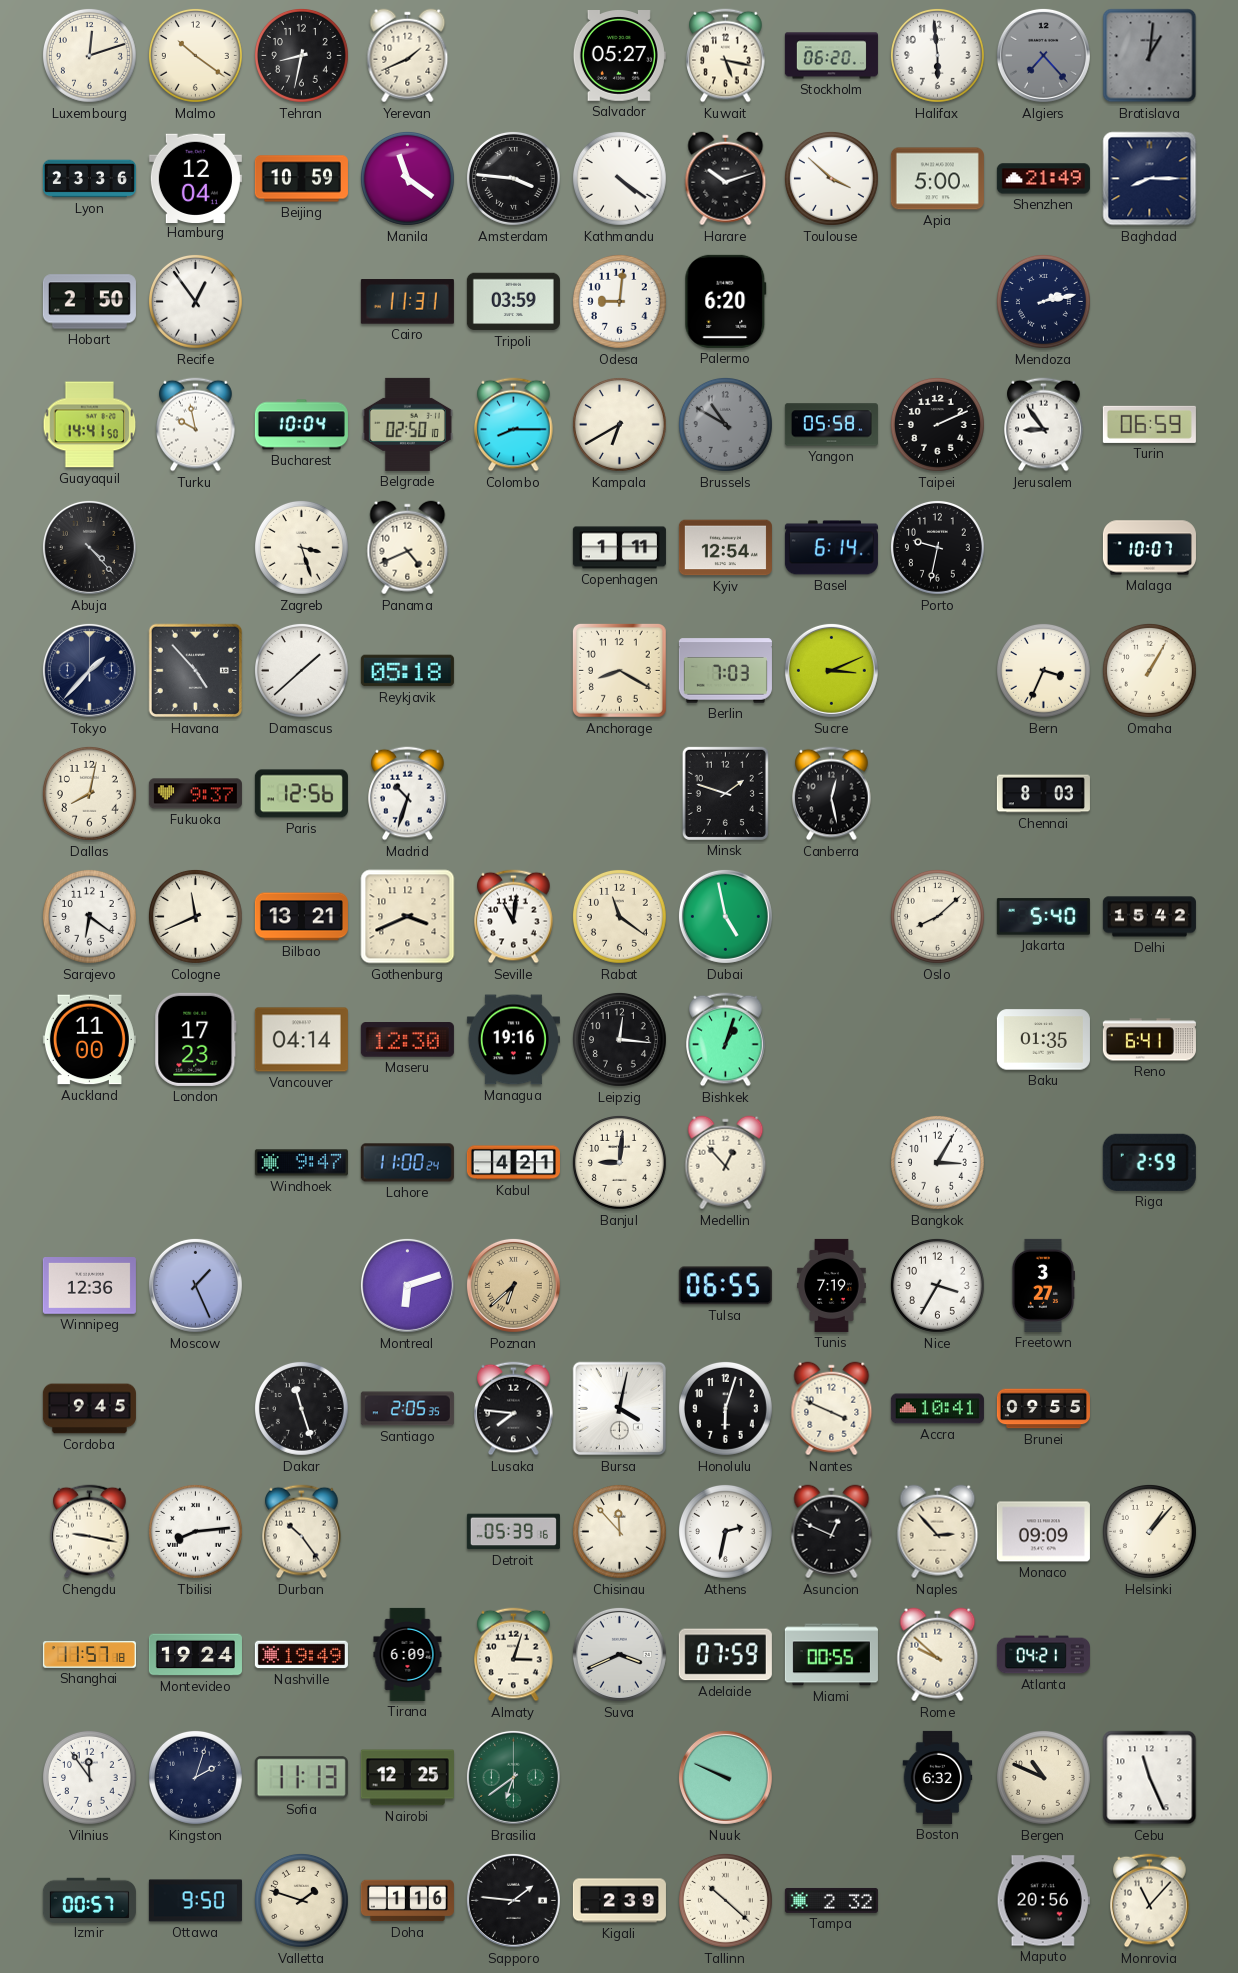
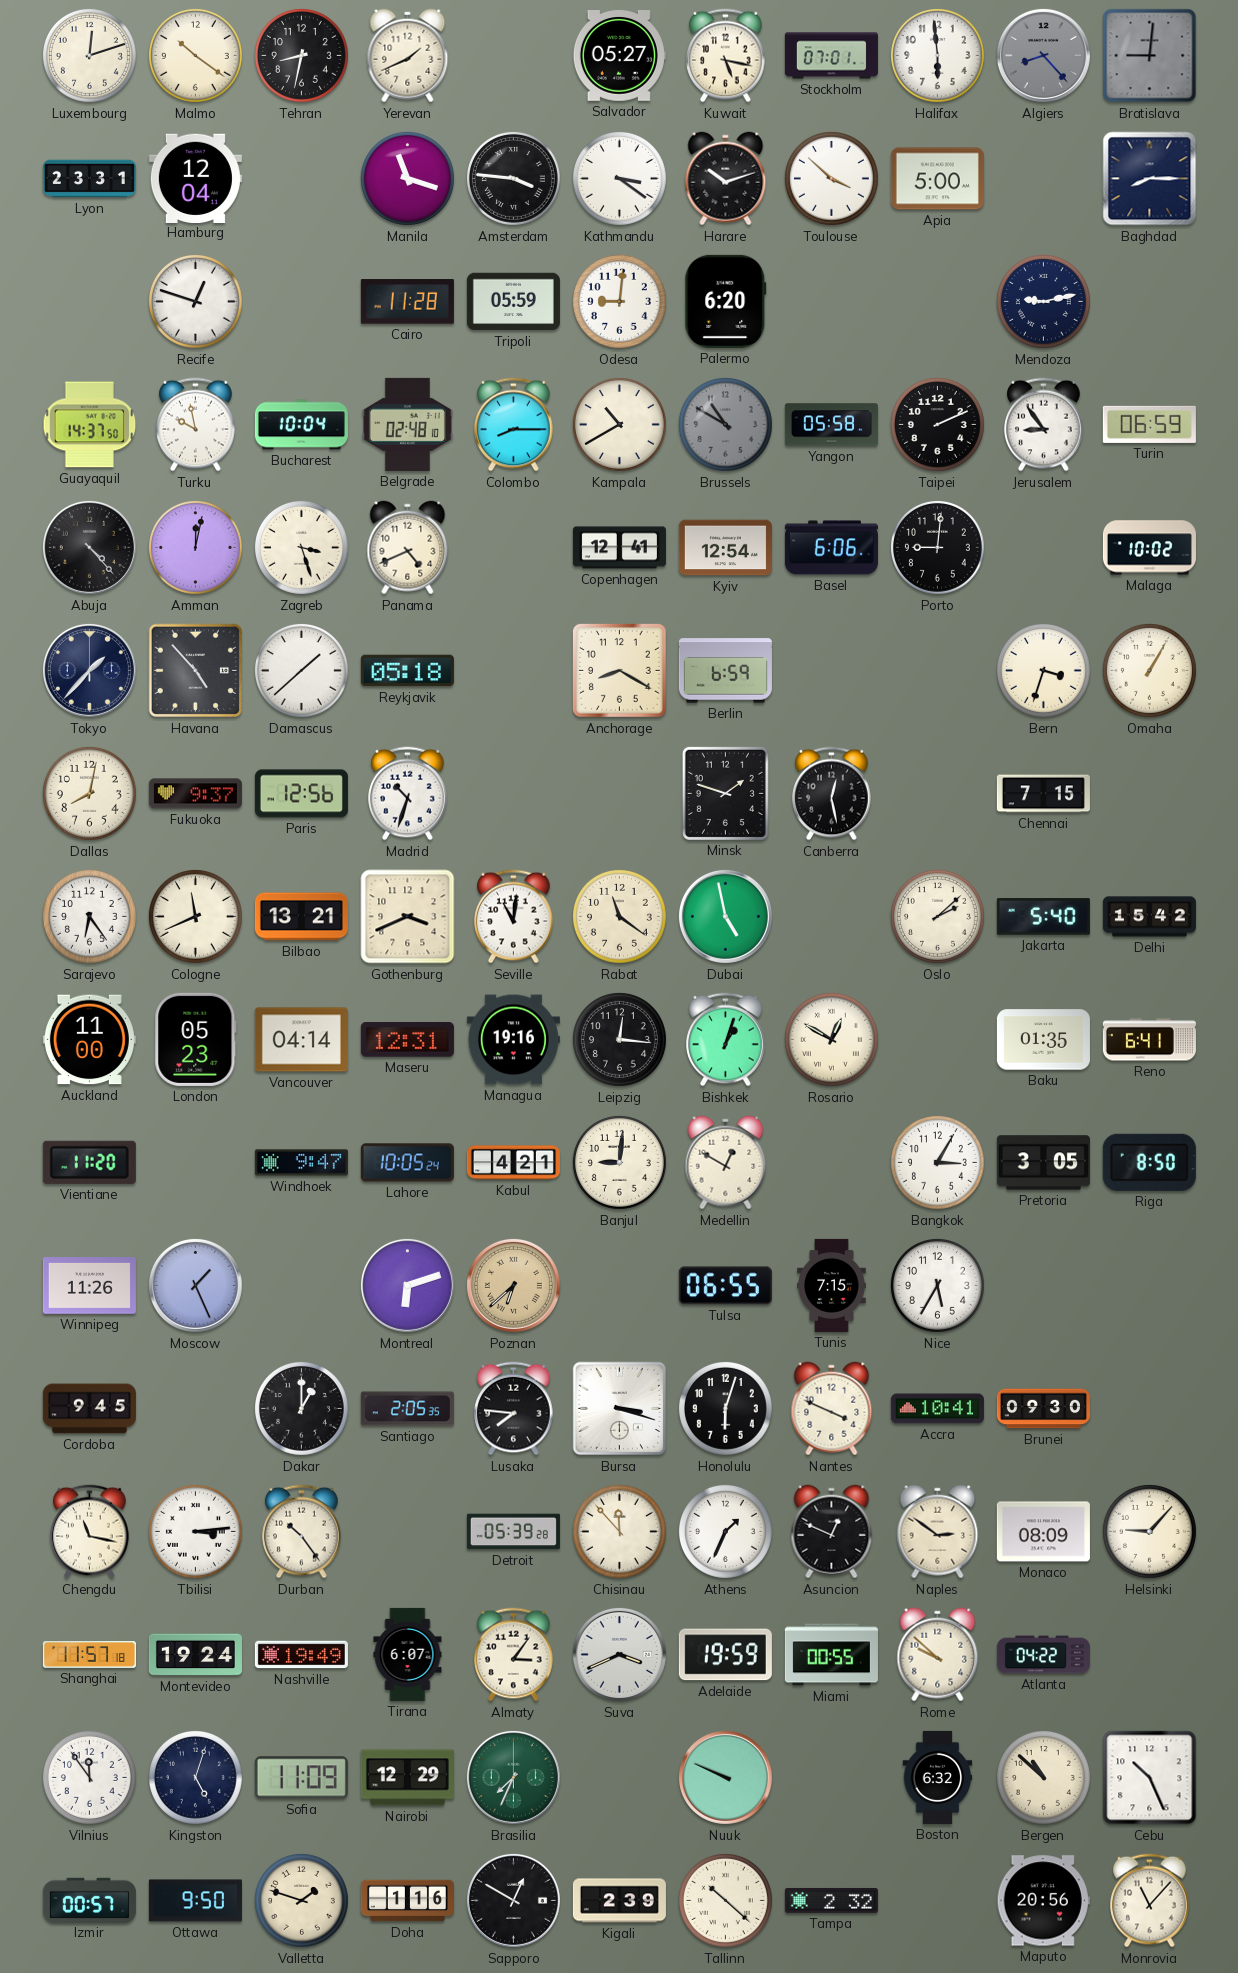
Stockholm: 06:20 -> 07:01 (831, 56)
Algiers: 7:23 -> 8:23 (1043, 55)
Bratislava: 1:01 -> 9:01 (1150, 56)
Lyon: 23:36 -> 23:31 (89, 179)
Beijing: 10:59 -> none (301, 179)
Manila: 11:21 -> 11:18 (407, 178)
Kathmandu: 4:21 -> 3:21 (619, 178)
Shenzhen: 21:49 -> none (1043, 179)
Hobart: 2:50 -> none (89, 302)
Recife: 12:54 -> 12:48 (195, 301)
Cairo: 11:31 -> 11:28 (407, 302)
Tripoli: 03:59 -> 05:59 (513, 302)
Mendoza: 2:13 -> 9:13 (1043, 301)
Guayaquil: 14:41 -> 14:37 (90, 425)
Belgrade: 02:50 -> 02:48 (407, 424)
Kampala: 6:40 -> 10:40 (619, 424)
Amman: none -> 12:02 (195, 547)
Copenhagen: 1:11 -> 12:41 (619, 548)
Basel: 6:14 -> 6:06 (831, 548)
Porto: 9:32 -> 9:01 (937, 547)
Malaga: 10:07 -> 10:02 (1149, 548)
Berlin: 7:03 -> 6:59 (725, 671)
Sucre: 3:11 -> none (831, 670)
Bern: 3:34 -> 3:33 (1043, 670)
Chennai: 8:03 -> 7:15 (1043, 794)
Sarajevo: 6:21 -> 6:24 (89, 916)
Oslo: 8:08 -> 2:08 (937, 916)
London: 17:23 -> 05:23 (196, 1039)
Maseru: 12:30 -> 12:31 (407, 1040)
Rosario: none -> 12:50 (831, 1039)
Vientiane: none -> 11:20 (89, 1162)
Lahore: 11:00 -> 10:05 (407, 1163)
Medellin: 12:53 -> 12:50 (726, 1163)
Pretoria: none -> 3:05 (1043, 1163)
Riga: 2:59 -> 8:50 (1149, 1162)
Winnipeg: 12:36 -> 11:26 (89, 1286)
Tunis: 7:19 -> 7:15 (832, 1285)
Nice: 3:35 -> 5:35 (937, 1285)
Freetown: 3:27 -> none (1042, 1285)
Dakar: 11:27 -> 1:00 (301, 1408)
Bursa: 4:02 -> 3:18 (620, 1409)
Brunei: 09:55 -> 09:30 (1043, 1409)
Chengdu: 9:17 -> 11:17 (90, 1532)
Tbilisi: 8:14 -> 3:14 (195, 1531)
Detroit: 05:39:16 -> 05:39:28 (513, 1532)
Athens: 2:32 -> 1:34 (725, 1531)
Naples: 2:53 -> 2:51 (938, 1532)
Monaco: 09:09 -> 08:09 (1043, 1532)
Helsinki: 1:07 -> 9:07 (1149, 1531)
Tirana: 6:09 -> 6:07 (408, 1654)
Almaty: 3:03 -> 3:06 (514, 1655)
Adelaide: 07:59 -> 19:59 (725, 1655)
Atlanta: 04:21 -> 04:22 (1043, 1655)
Kingston: 2:03 -> 5:03 (195, 1777)
Sofia: 11:13 -> 11:09 (301, 1778)
Nairobi: 12:25 -> 12:29 (407, 1778)
Brasilia: 6:39 -> 7:34 (513, 1777)
Bergen: 10:49 -> 10:52 (1043, 1777)
Cebu: 11:26 -> 10:26 (1150, 1778)
Sapporo: 1:46 -> 12:50 (513, 1900)
